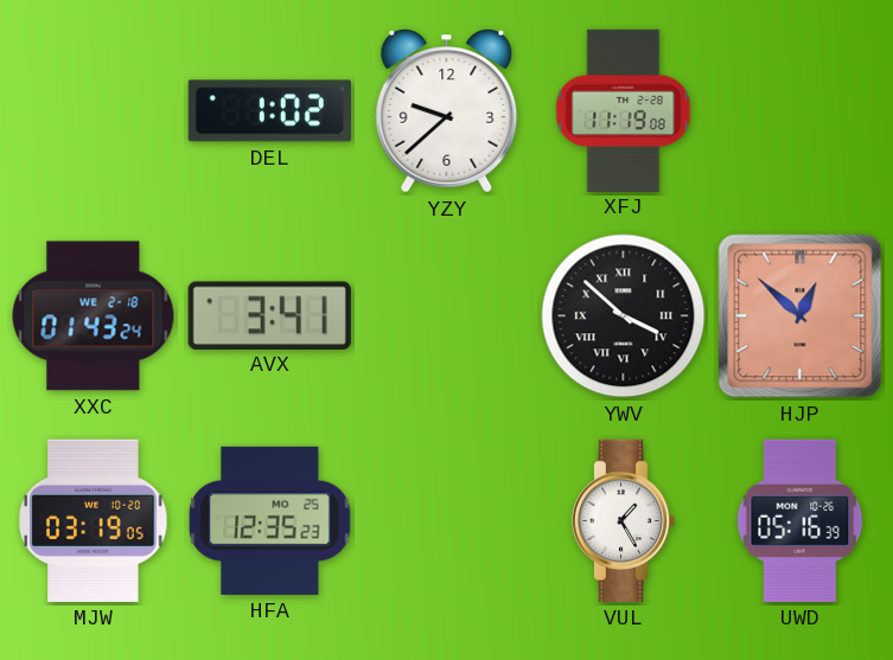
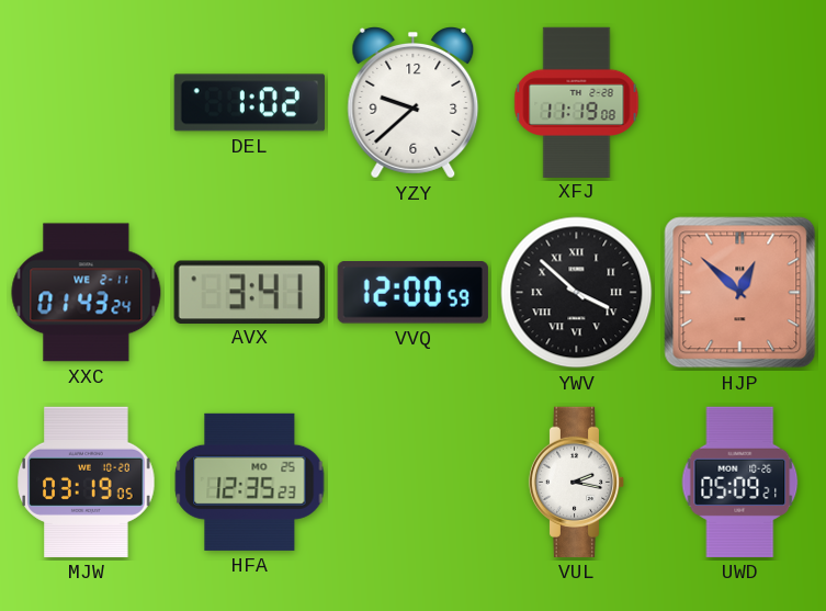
XXC date: WE 2-18 -> WE 2-11 (87, 293)
VVQ: none -> 12:00 (412, 293)
VUL: 1:25 -> 2:17 (577, 482)
UWD: 05:16 -> 05:09 (740, 482)
